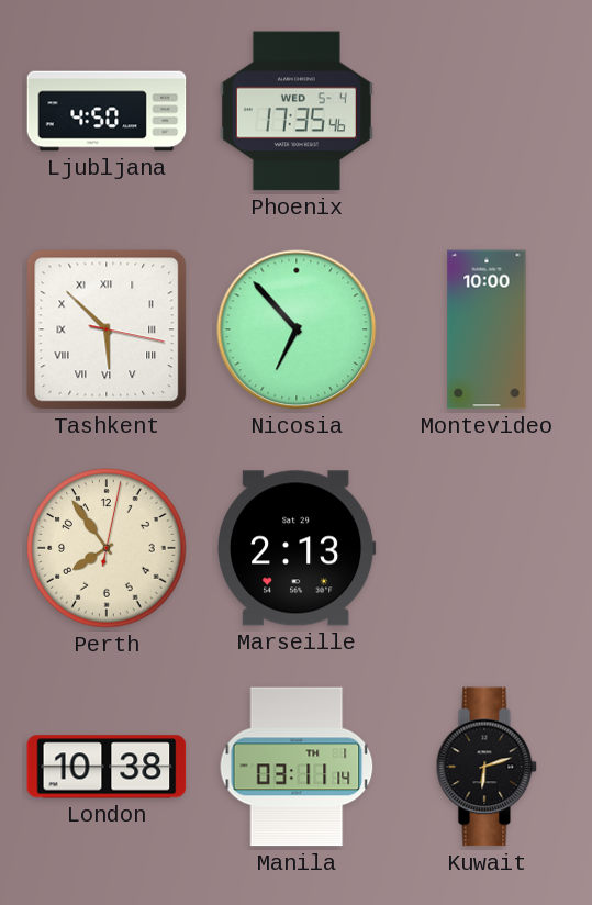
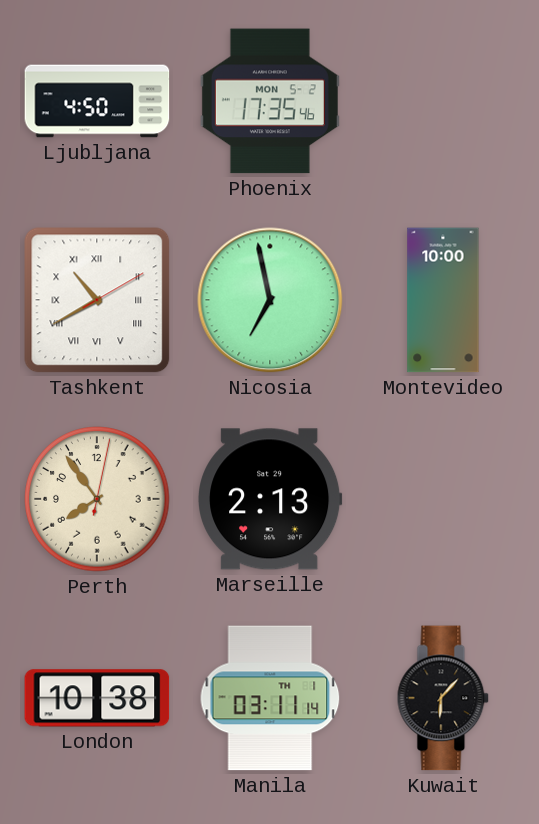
Phoenix date: WED 5-4 -> MON 5-2 (270, 101)
Tashkent: 5:52 -> 10:40 (97, 300)
Nicosia: 6:53 -> 6:58 (270, 300)
Kuwait: 6:12 -> 6:07 (443, 698)
